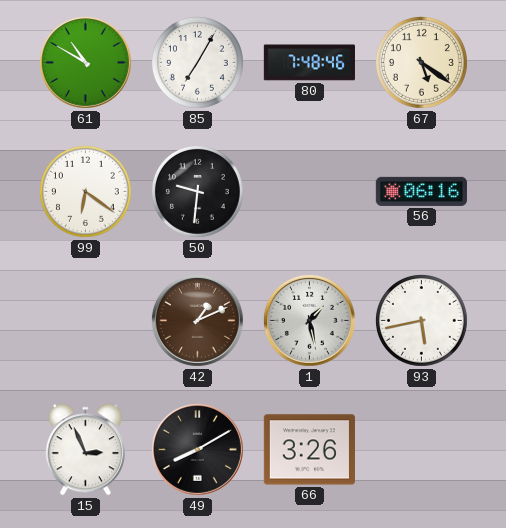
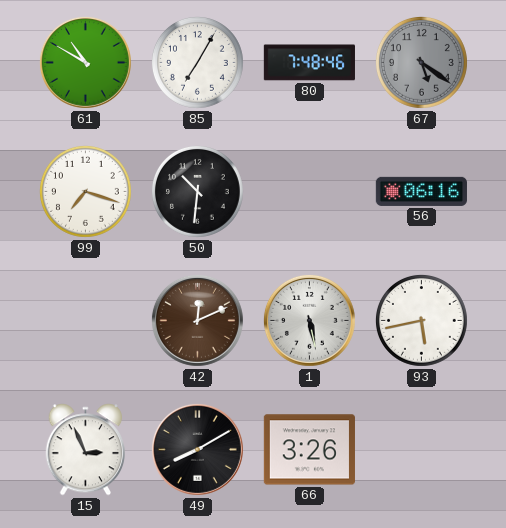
67 dial: cream -> grey (421, 62)
99: 6:21 -> 7:18 (85, 191)
50: 9:31 -> 10:31 (197, 191)
42: 1:11 -> 12:11 (197, 320)
1: 1:28 -> 5:28 (309, 320)
